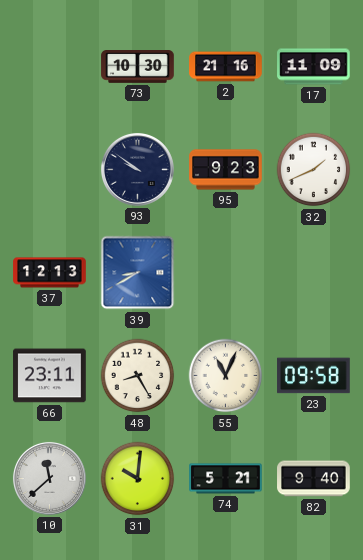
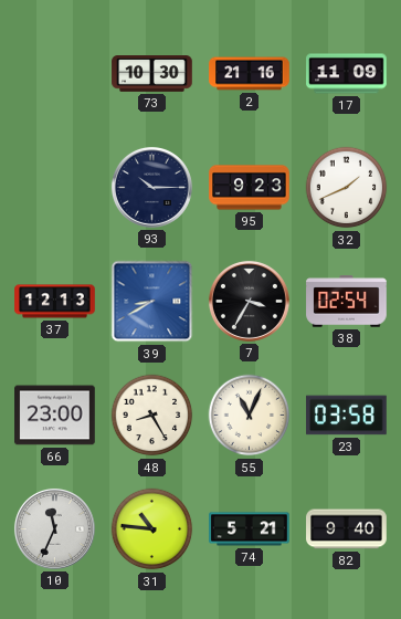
93: 9:51 -> 10:15 (151, 187)
7: none -> 3:35 (249, 301)
38: none -> 02:54 (347, 302)
66: 23:11 -> 23:00 (55, 416)
23: 09:58 -> 03:58 (347, 416)
10: 11:38 -> 11:34 (54, 528)
31: 10:01 -> 10:46 (152, 529)
